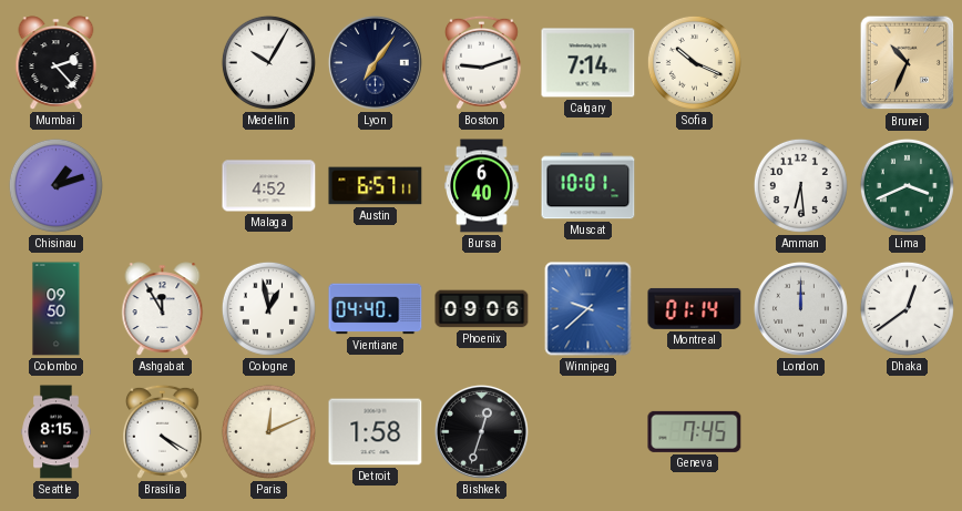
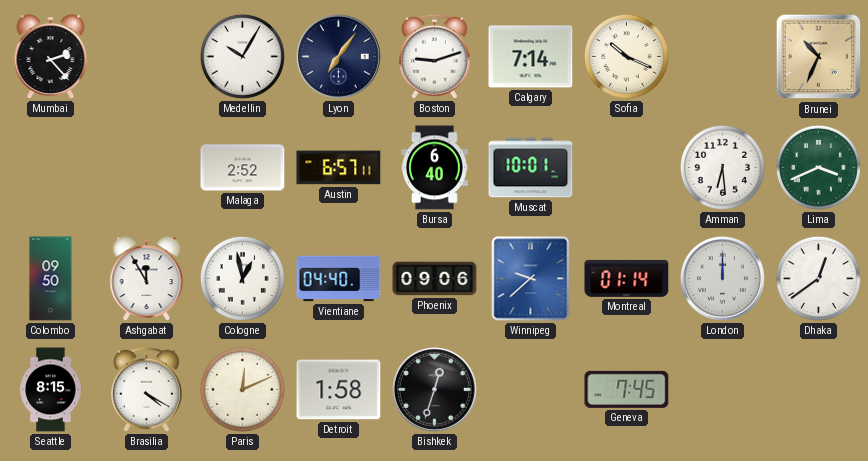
Chisinau: 1:12 -> none (55, 185)
Malaga: 4:52 -> 2:52 (243, 168)
